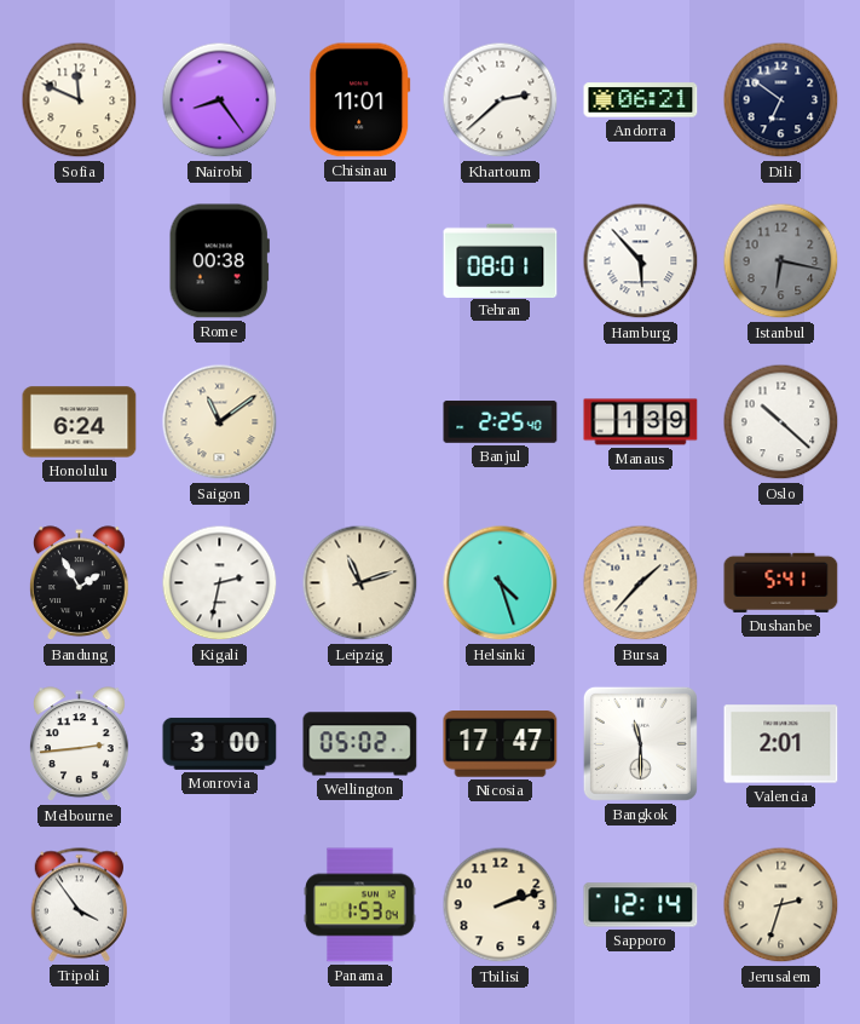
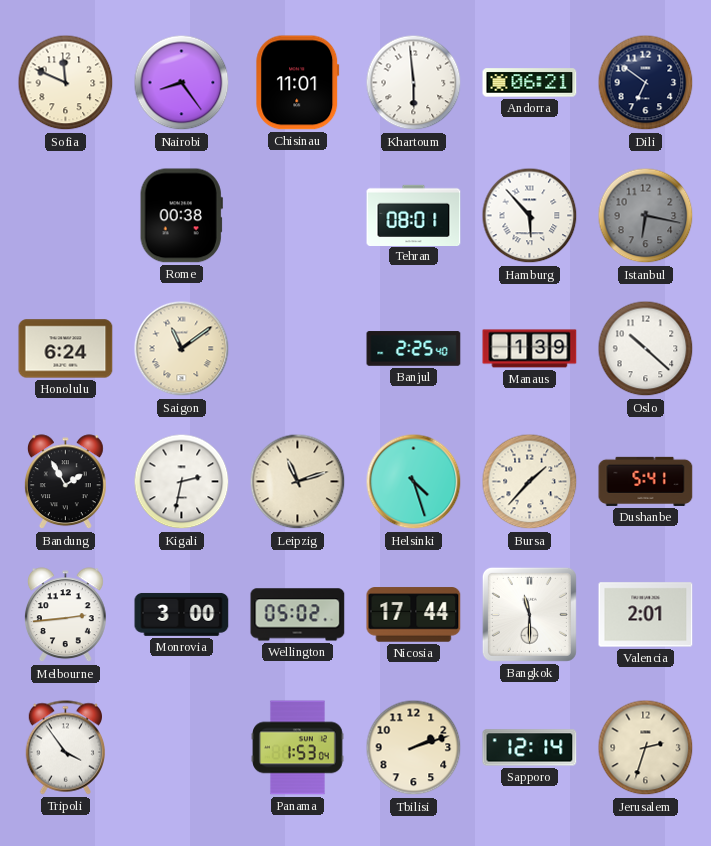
Khartoum: 2:38 -> 5:59 (414, 83)
Nicosia: 17:47 -> 17:44 (414, 615)
